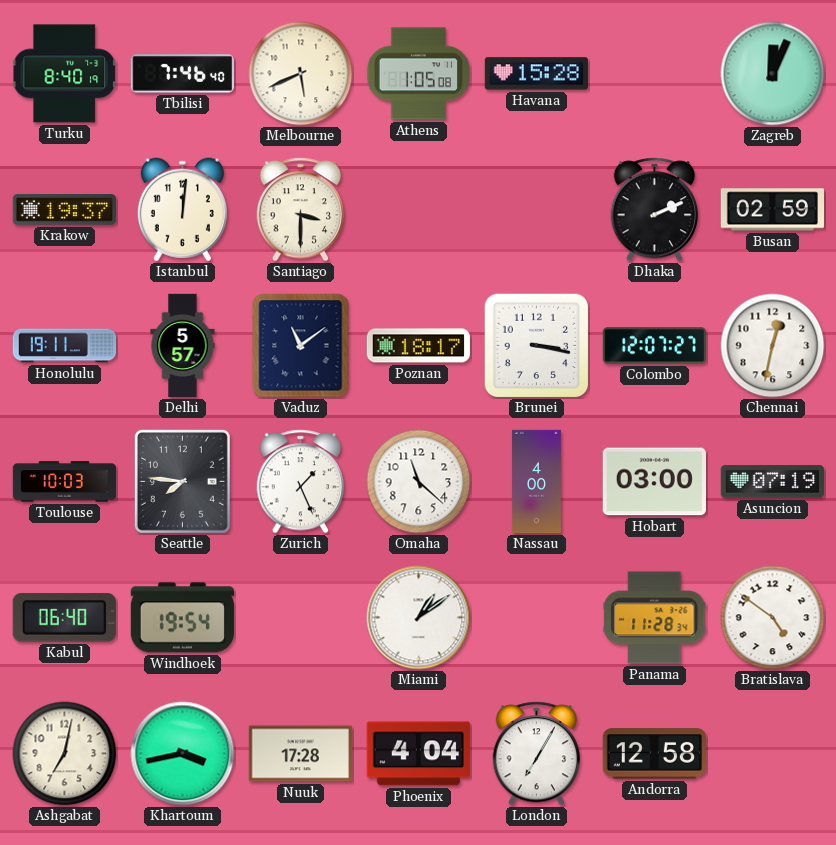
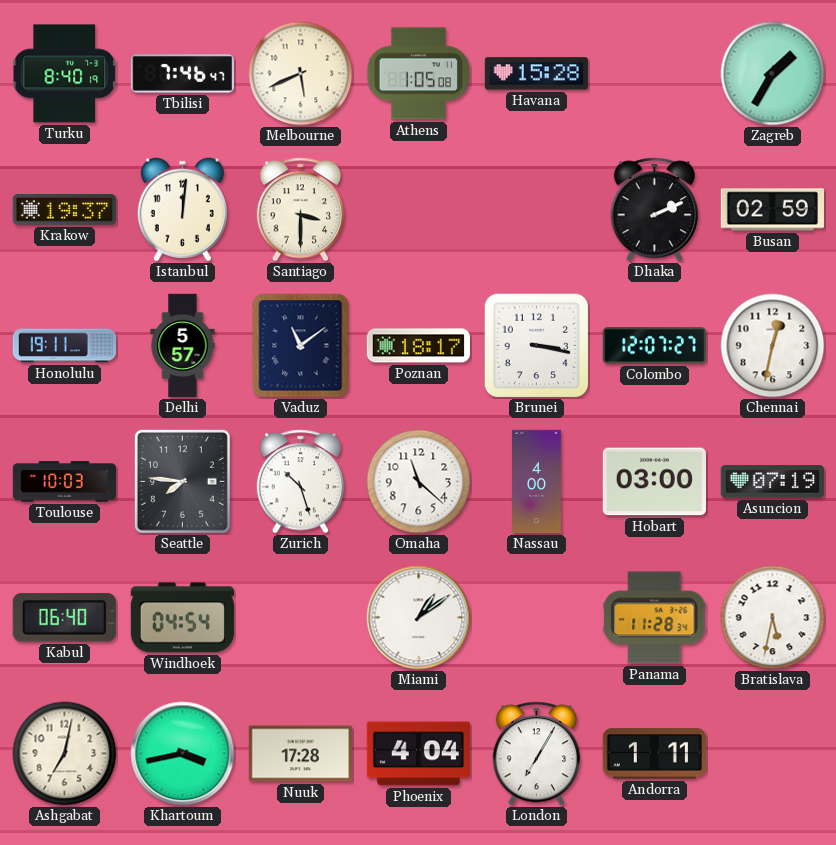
Tbilisi: 7:46:40 -> 7:46:47 (182, 74)
Zagreb: 12:04 -> 1:35 (773, 74)
Zurich: 1:26 -> 10:27 (301, 482)
Windhoek: 19:54 -> 04:54 (182, 618)
Bratislava: 4:51 -> 5:32 (773, 618)
Andorra: 12:58 -> 1:11 (654, 754)
